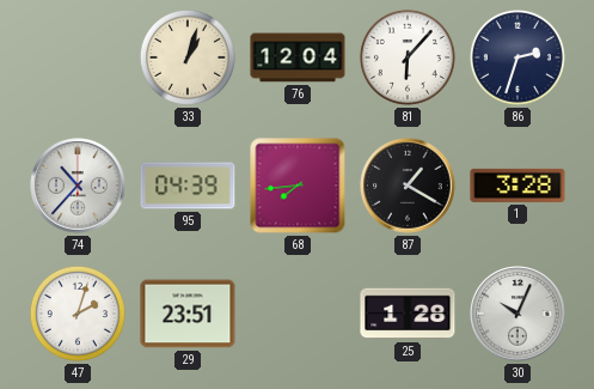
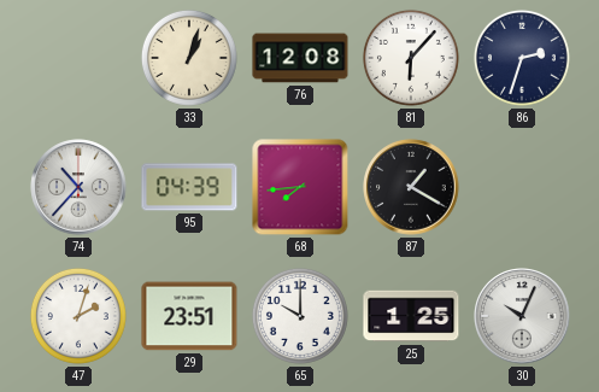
76: 12:04 -> 12:08 (300, 58)
1: 3:28 -> none (518, 186)
65: none -> 10:00 (300, 316)
25: 1:28 -> 1:25 (411, 316)
